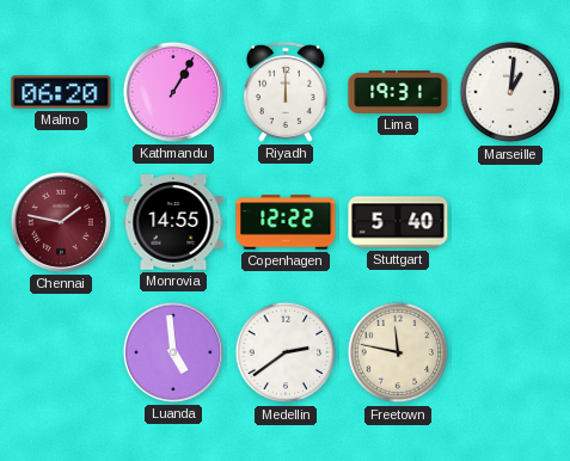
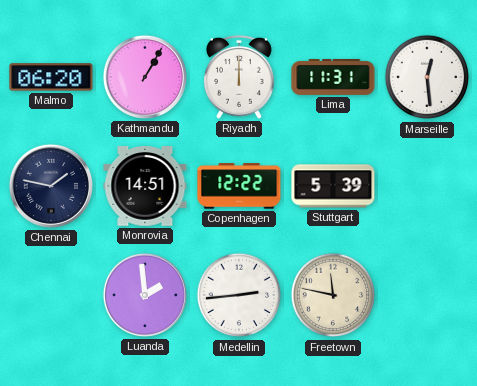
Lima: 19:31 -> 11:31 (333, 77)
Marseille: 1:01 -> 12:29 (427, 77)
Chennai dial: burgundy -> navy (51, 186)
Monrovia: 14:55 -> 14:51 (145, 187)
Stuttgart: 5:40 -> 5:39 (333, 186)
Luanda: 4:59 -> 1:59 (145, 295)
Medellin: 2:39 -> 2:44 (239, 295)
